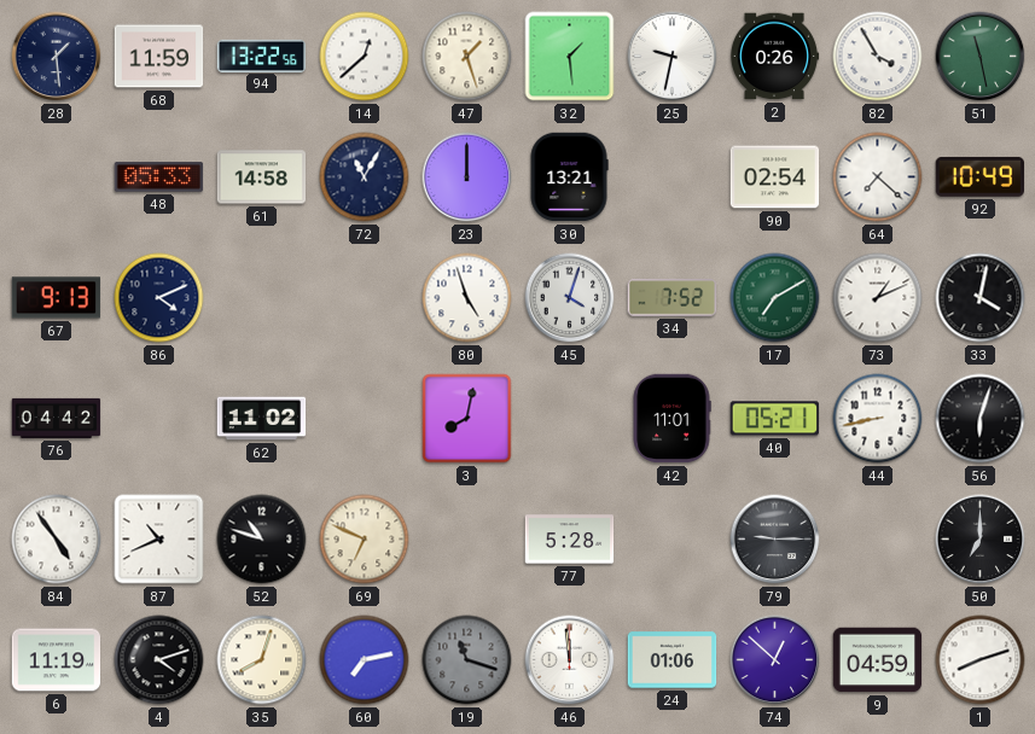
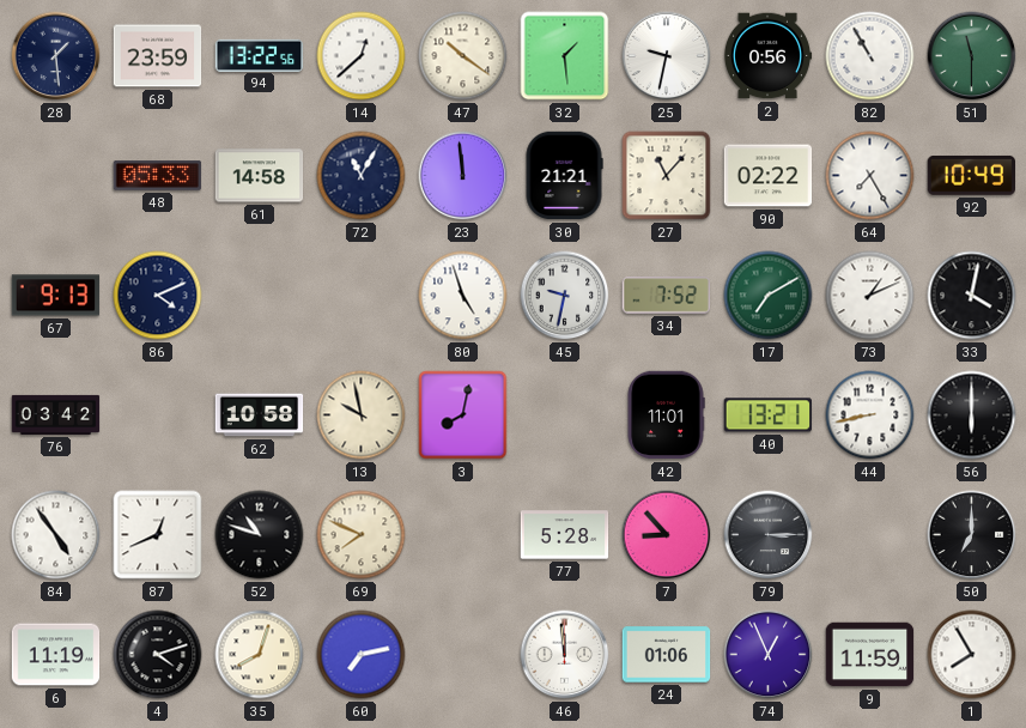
68: 11:59 -> 23:59 (158, 56)
47: 1:27 -> 10:21 (463, 56)
2: 0:26 -> 0:56 (767, 56)
82: 3:55 -> 10:55 (870, 56)
51: 11:28 -> 11:30 (972, 56)
23: 12:00 -> 11:59 (463, 176)
30: 13:21 -> 21:21 (564, 176)
27: none -> 11:07 (667, 176)
90: 02:54 -> 02:22 (769, 176)
64: 7:22 -> 7:25 (870, 176)
45: 4:03 -> 9:32 (565, 296)
76: 04:42 -> 03:42 (56, 414)
62: 11:02 -> 10:58 (260, 415)
13: none -> 9:58 (362, 415)
40: 05:21 -> 13:21 (767, 415)
56: 6:03 -> 6:00 (972, 415)
87: 10:41 -> 12:41 (158, 535)
69: 6:49 -> 7:49 (362, 535)
7: none -> 8:53 (667, 535)
79: 9:15 -> 3:15 (769, 535)
19: 11:18 -> none (467, 660)
74: 12:52 -> 12:56 (769, 655)
9: 04:59 -> 11:59 (870, 655)
1: 8:12 -> 7:55 (972, 655)
